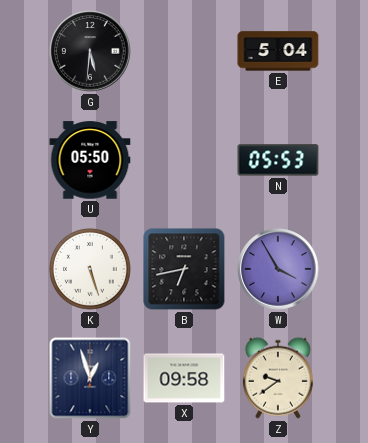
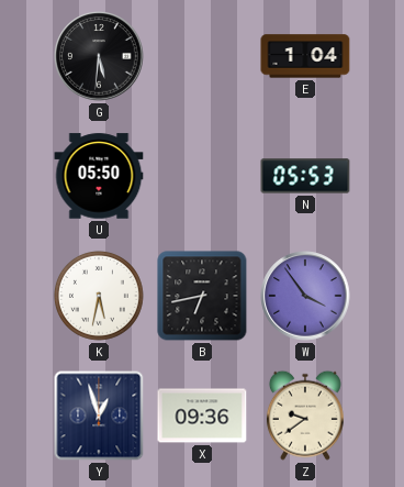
E: 5:04 -> 1:04 (305, 56)
K: 5:27 -> 5:32 (99, 296)
W: 3:55 -> 3:54 (305, 296)
X: 09:58 -> 09:36 (202, 416)
